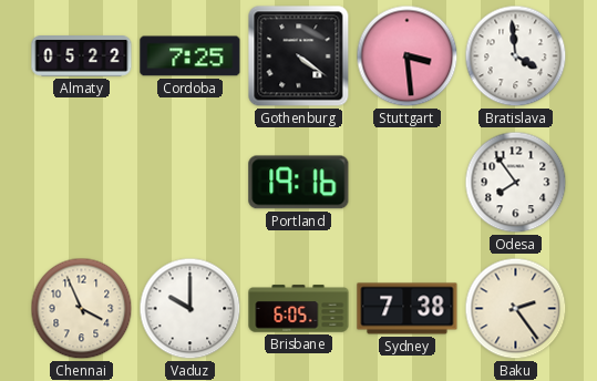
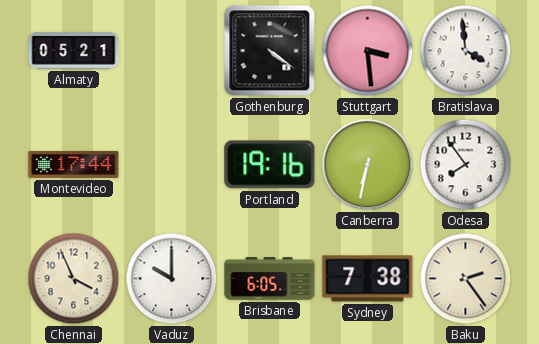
Almaty: 05:22 -> 05:21 (74, 51)
Cordoba: 7:25 -> none (191, 56)
Montevideo: none -> 17:44 (74, 164)
Canberra: none -> 6:32 (368, 165)
